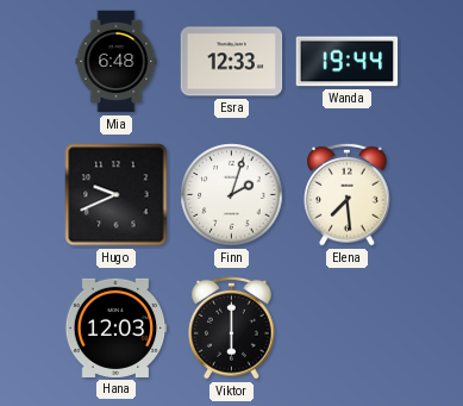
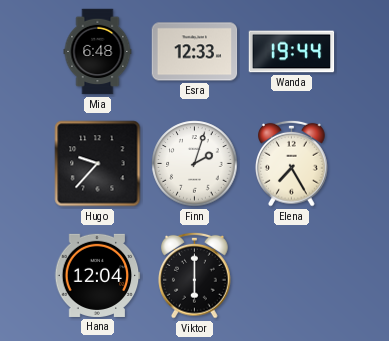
Hugo: 9:41 -> 9:37 (98, 164)
Elena: 7:29 -> 7:25 (292, 163)
Hana: 12:03 -> 12:04 (97, 275)
